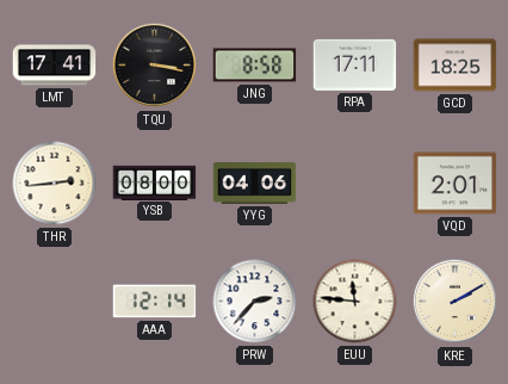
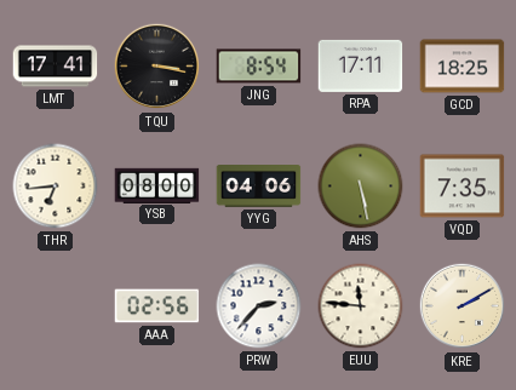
JNG: 8:58 -> 8:54 (259, 67)
THR: 2:44 -> 6:44 (56, 187)
AHS: none -> 5:28 (361, 187)
VQD: 2:01 -> 7:35 (463, 187)
AAA: 12:14 -> 02:56 (157, 306)
